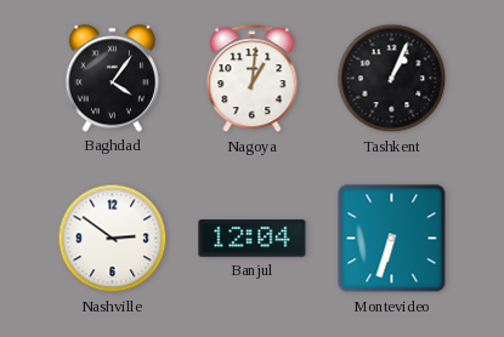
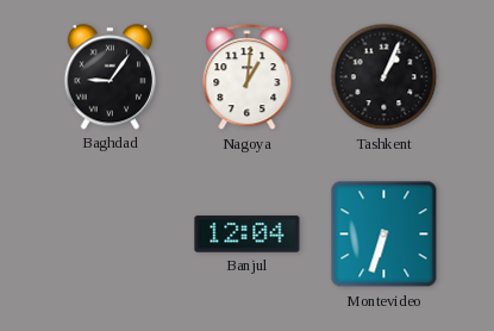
Baghdad: 4:06 -> 9:06 (110, 77)
Nashville: 2:51 -> none (113, 239)
